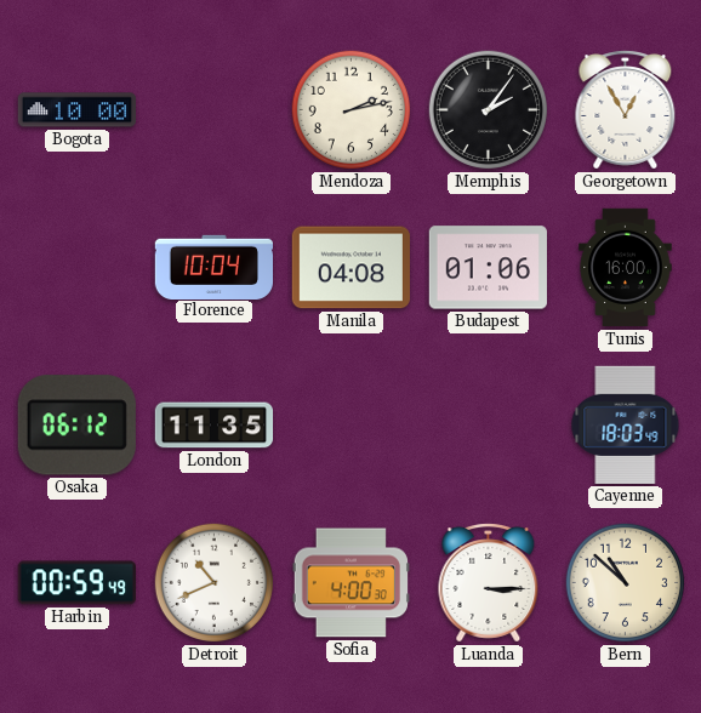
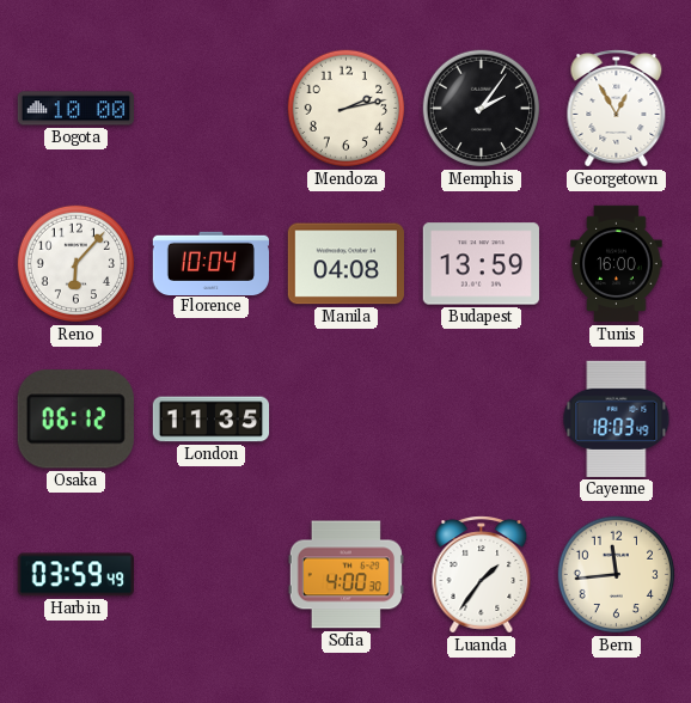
Reno: none -> 6:07 (77, 264)
Budapest: 01:06 -> 13:59 (481, 264)
Harbin: 00:59 -> 03:59 (75, 575)
Detroit: 10:41 -> none (215, 583)
Luanda: 3:15 -> 1:36 (482, 575)
Bern: 10:52 -> 11:44 (617, 575)
